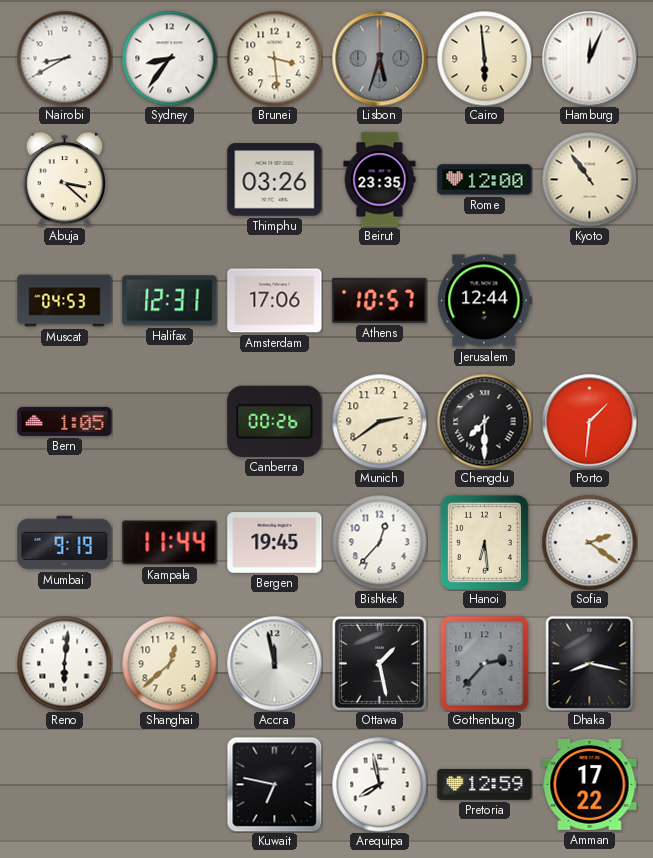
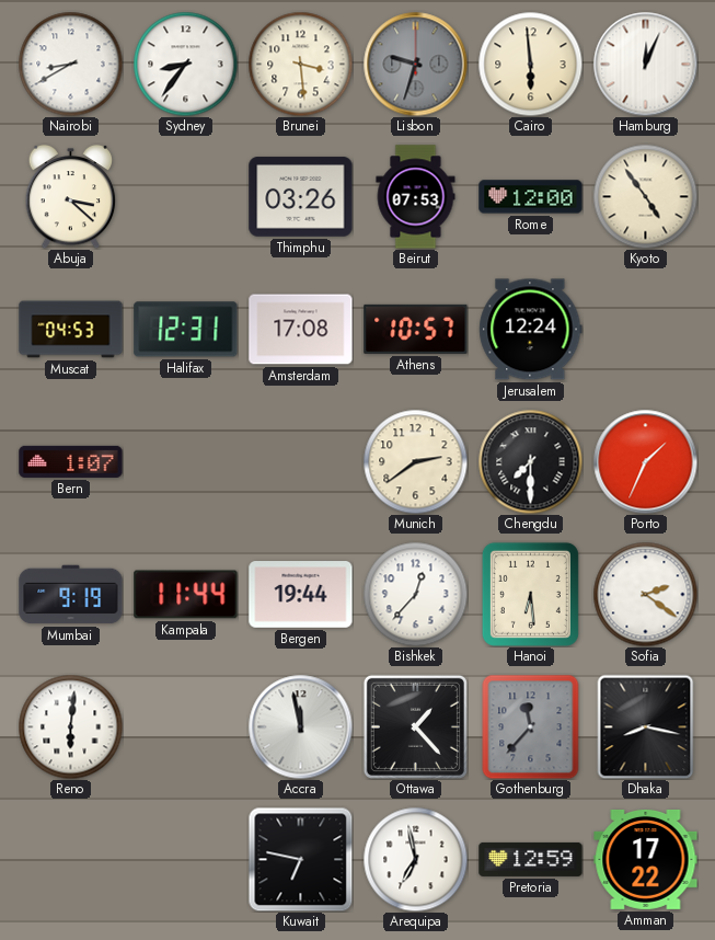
Lisbon: 5:33 -> 9:33 (415, 64)
Beirut: 23:35 -> 07:53 (416, 197)
Kyoto: 10:54 -> 4:54 (645, 196)
Amsterdam: 17:06 -> 17:08 (301, 330)
Jerusalem: 12:44 -> 12:24 (531, 330)
Bern: 1:05 -> 1:07 (71, 461)
Canberra: 00:26 -> none (275, 421)
Porto: 1:31 -> 1:34 (645, 461)
Bergen: 19:45 -> 19:44 (301, 595)
Shanghai: 12:38 -> none (169, 663)
Ottawa: 1:28 -> 1:23 (415, 726)
Gothenburg: 2:37 -> 11:37 (531, 726)
Arequipa: 7:58 -> 6:58 (415, 859)
